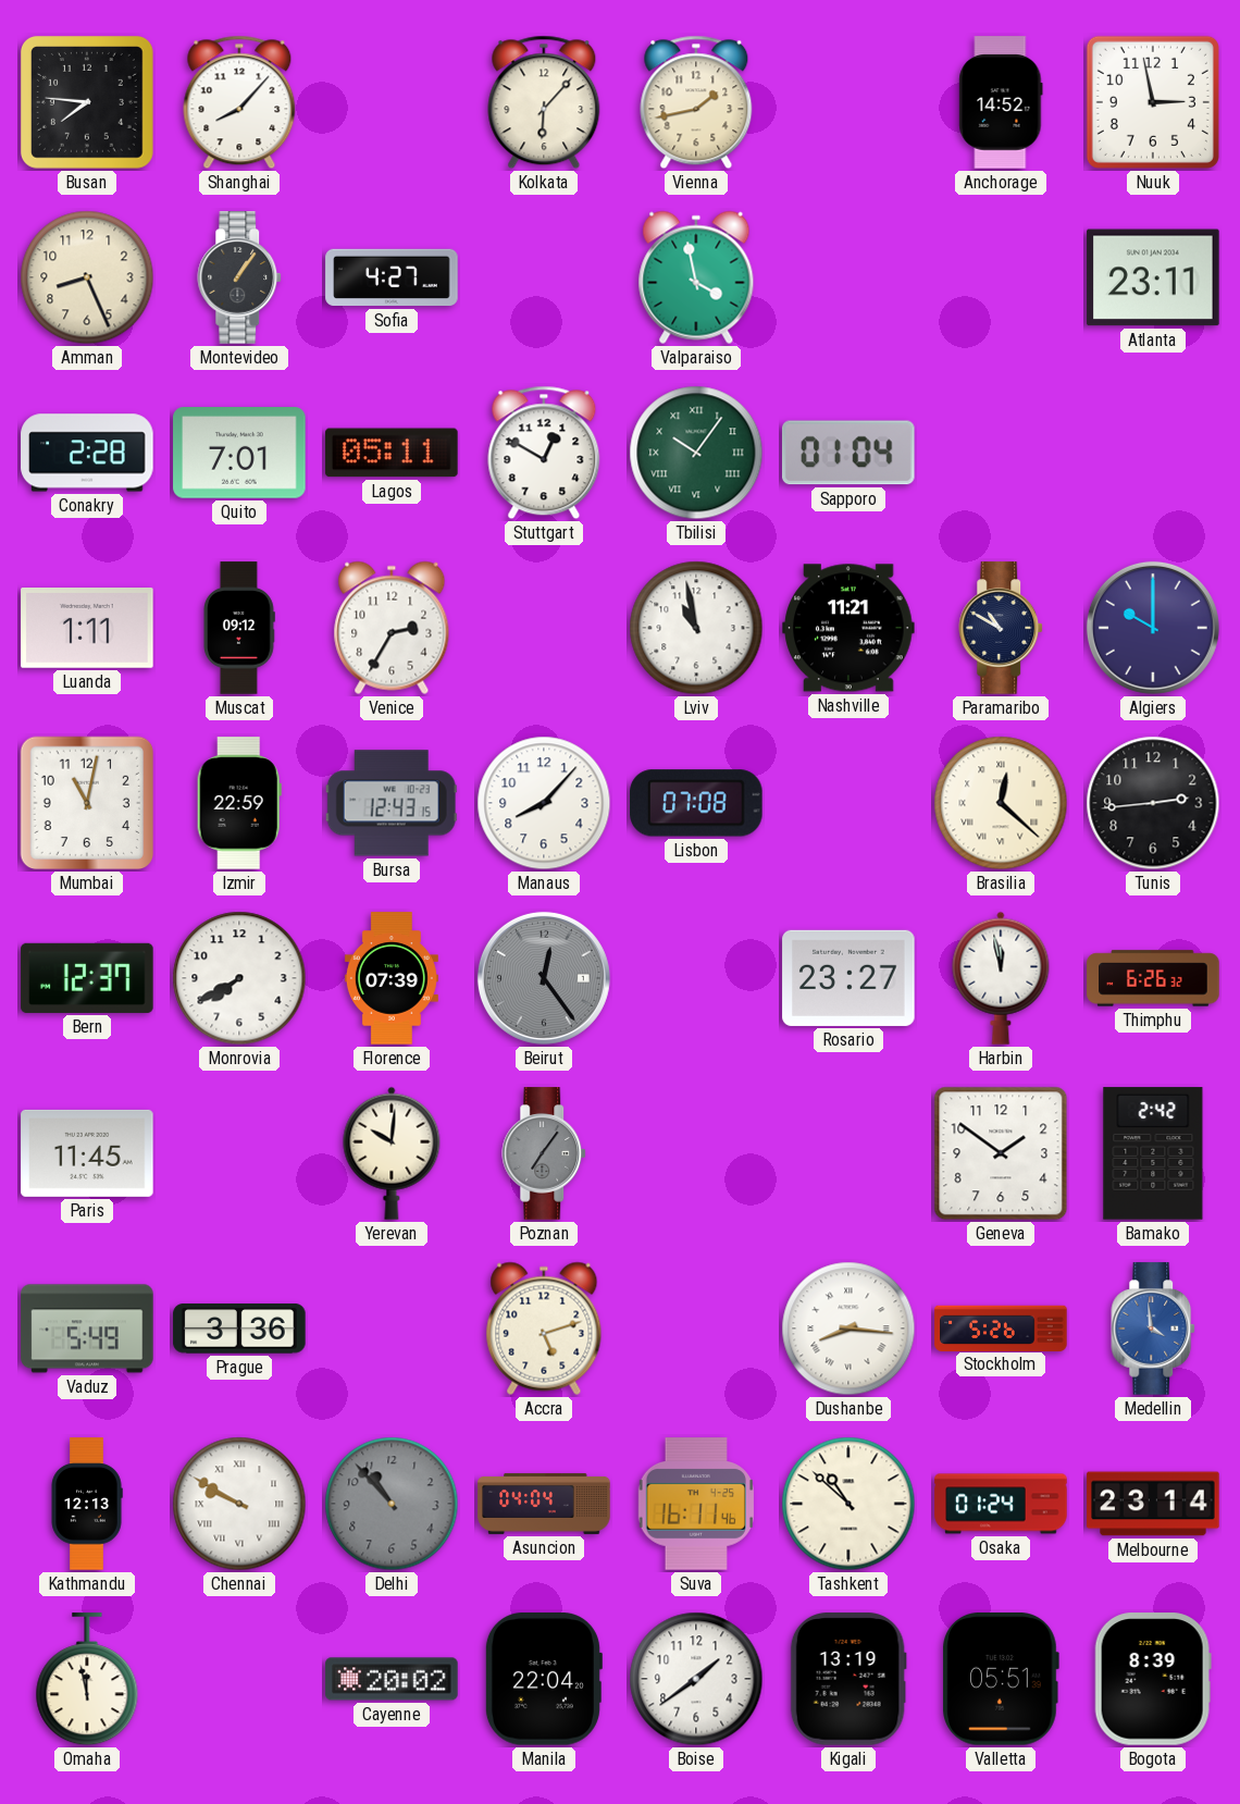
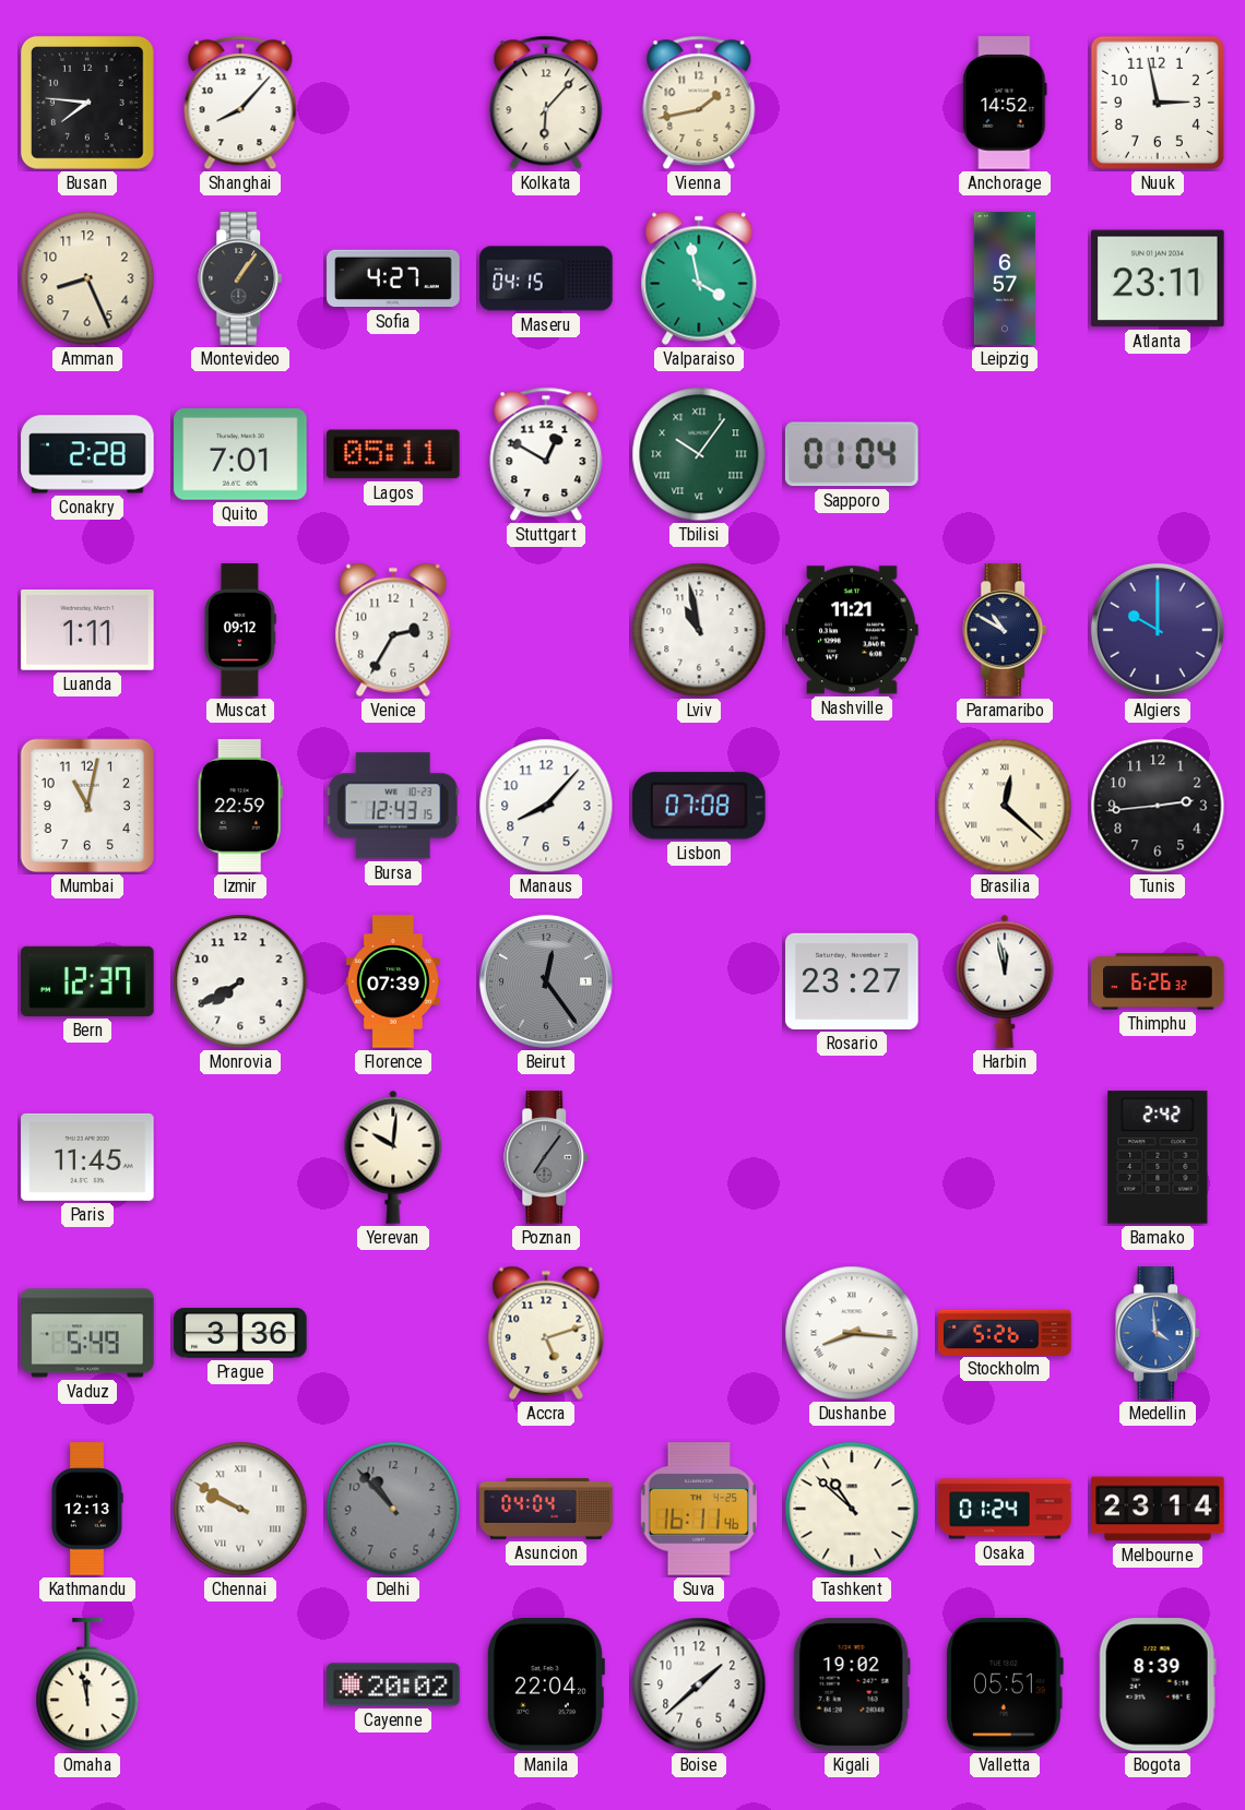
Maseru: none -> 04:15 (546, 278)
Leipzig: none -> 6:57 (1005, 278)
Geneva: 1:51 -> none (1001, 1153)
Boise: 1:39 -> 1:38 (699, 1684)
Kigali: 13:19 -> 19:02 (852, 1684)
